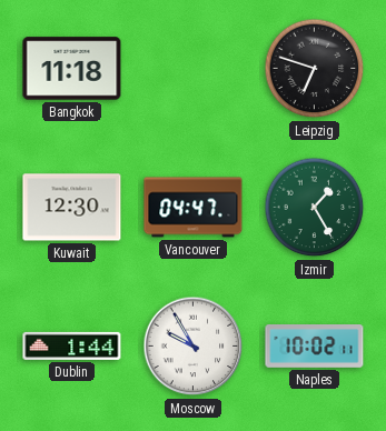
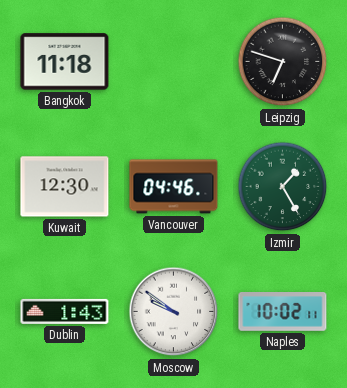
Vancouver: 04:47 -> 04:46 (174, 187)
Dublin: 1:44 -> 1:43 (65, 311)
Moscow: 9:55 -> 9:51 (174, 312)
